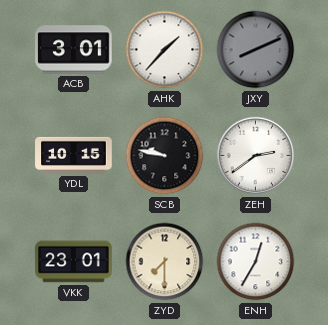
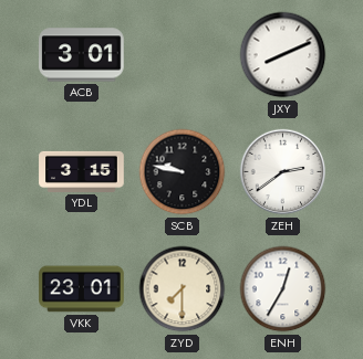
AHK: 1:37 -> none (165, 50)
JXY dial: grey -> white (283, 55)
YDL: 10:15 -> 3:15 (82, 171)
